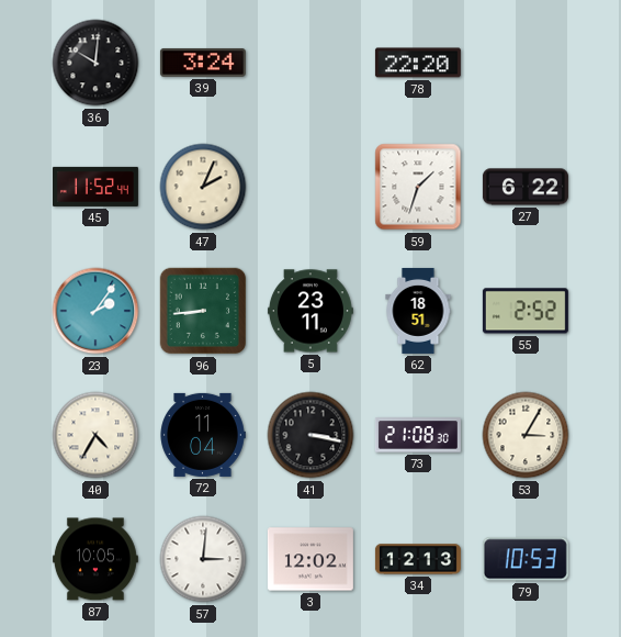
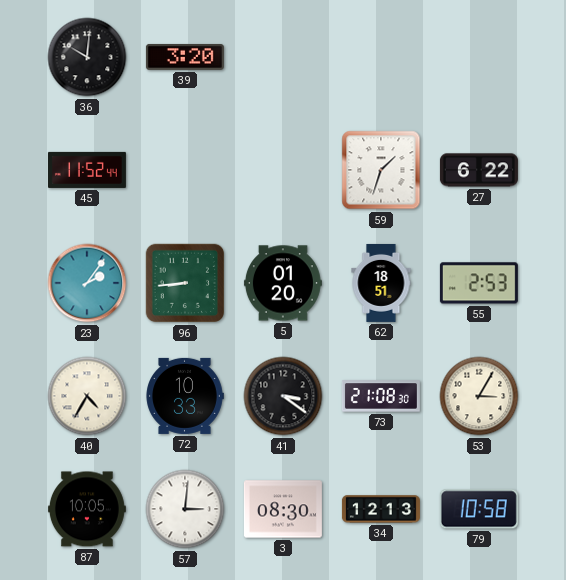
39: 3:24 -> 3:20 (185, 57)
78: 22:20 -> none (418, 63)
47: 2:04 -> none (203, 187)
5: 23:11 -> 01:20 (283, 283)
55: 2:52 -> 2:53 (479, 283)
72: 11:04 -> 10:33 (185, 396)
41: 3:17 -> 3:21 (283, 396)
3: 12:02 -> 08:30 (283, 509)
79: 10:53 -> 10:58 (479, 509)
